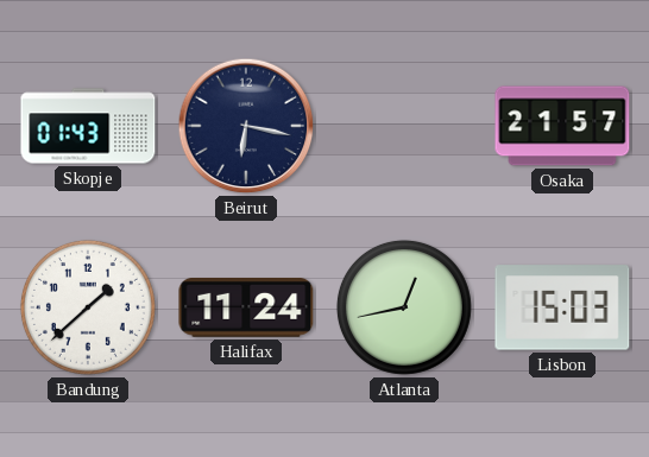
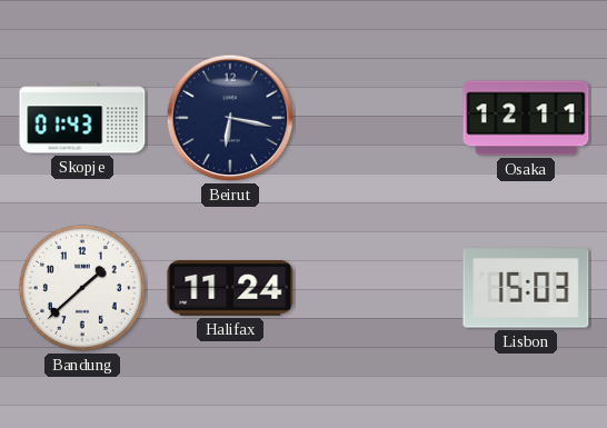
Osaka: 21:57 -> 12:11 (526, 118)
Atlanta: 12:43 -> none (404, 307)
